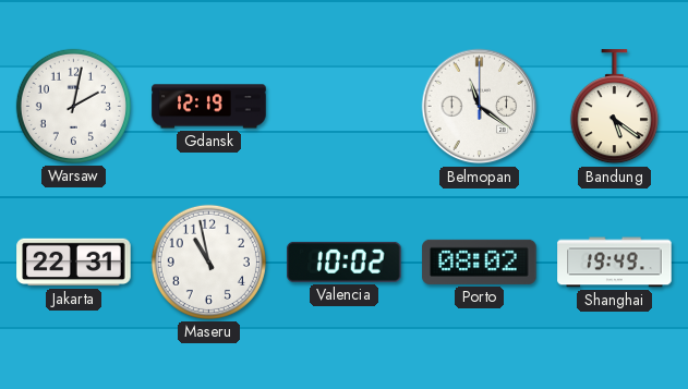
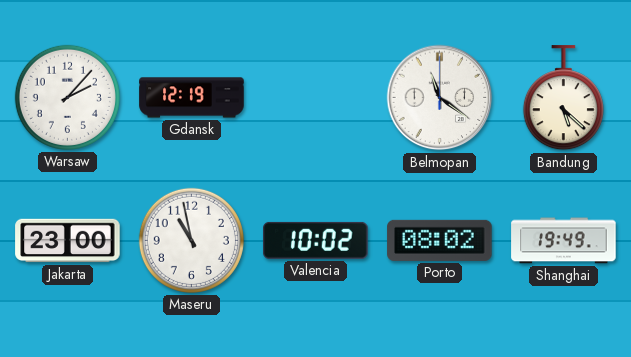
Warsaw: 2:02 -> 2:07 (67, 97)
Bandung: 5:21 -> 5:22 (563, 98)
Jakarta: 22:31 -> 23:00 (68, 241)
